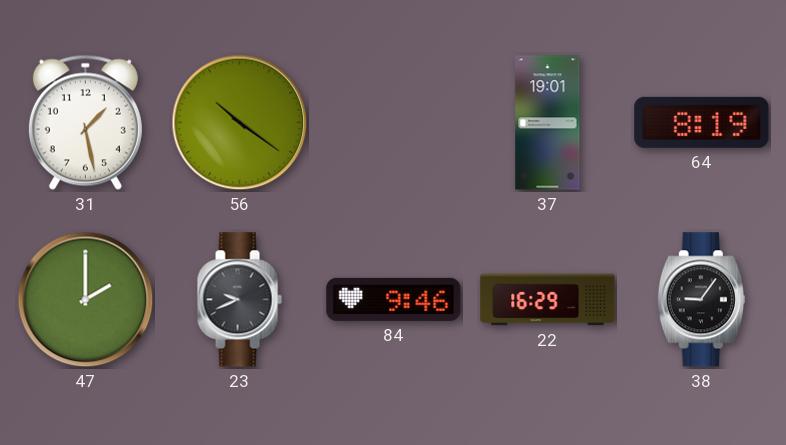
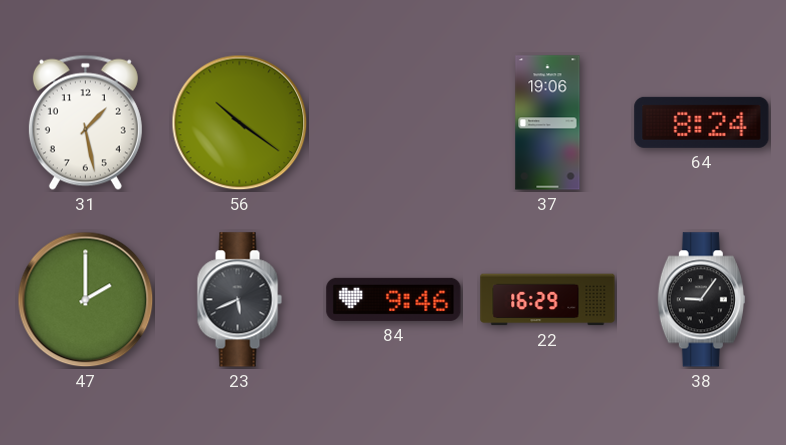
37: 19:01 -> 19:06 (548, 123)
64: 8:19 -> 8:24 (702, 122)
23: 9:41 -> 5:41 (239, 300)
